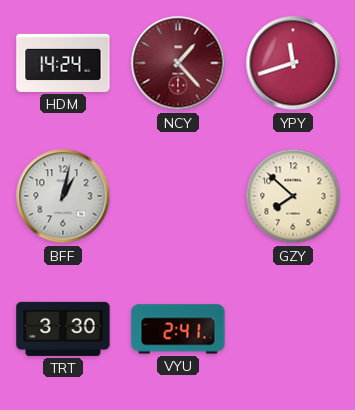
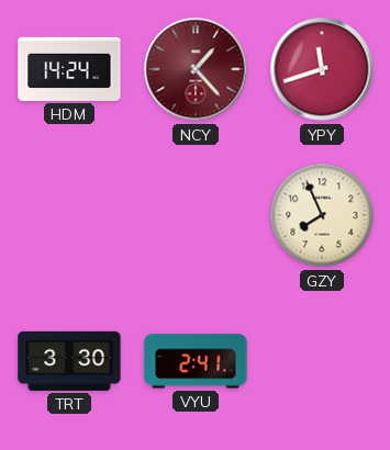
BFF: 1:02 -> none (63, 196)
GZY: 7:52 -> 7:56 (322, 215)
